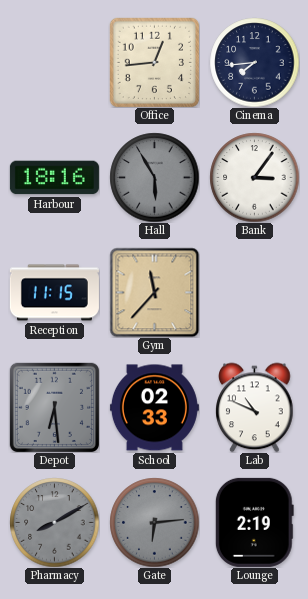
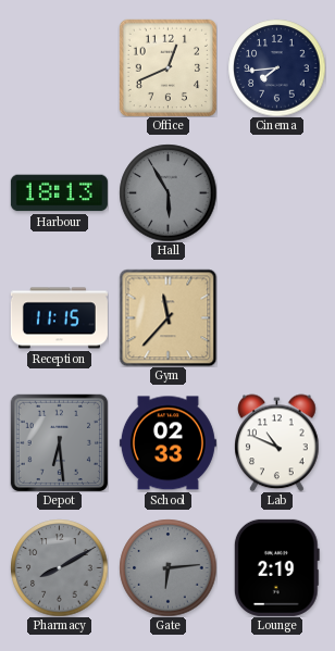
Office: 12:44 -> 12:41 (167, 67)
Harbour: 18:16 -> 18:13 (59, 193)
Bank: 3:06 -> none (254, 177)
